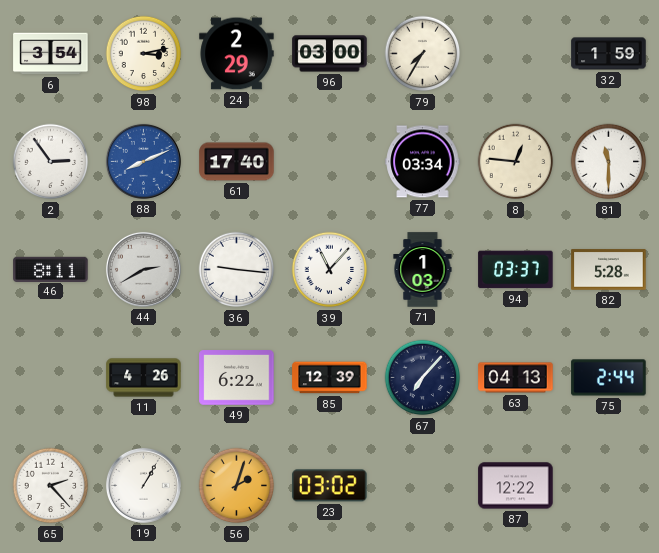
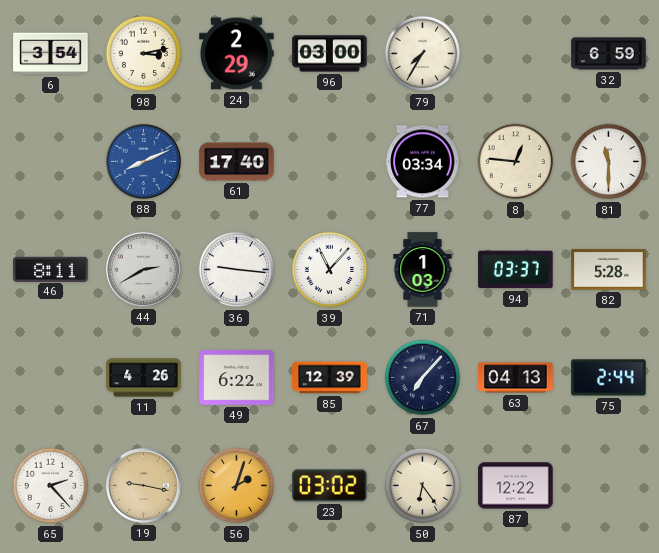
32: 1:59 -> 6:59 (609, 54)
2: 2:54 -> none (51, 162)
19: 1:05 -> 9:17 (143, 485)
19 dial: white -> champagne (143, 485)
50: none -> 6:24 (423, 486)
